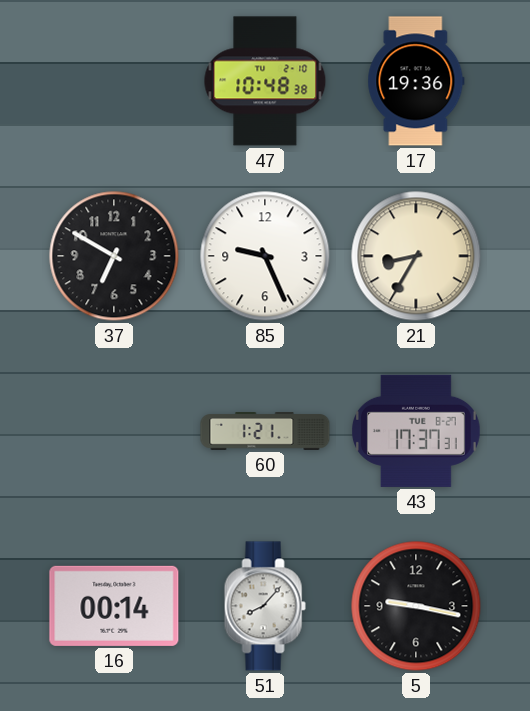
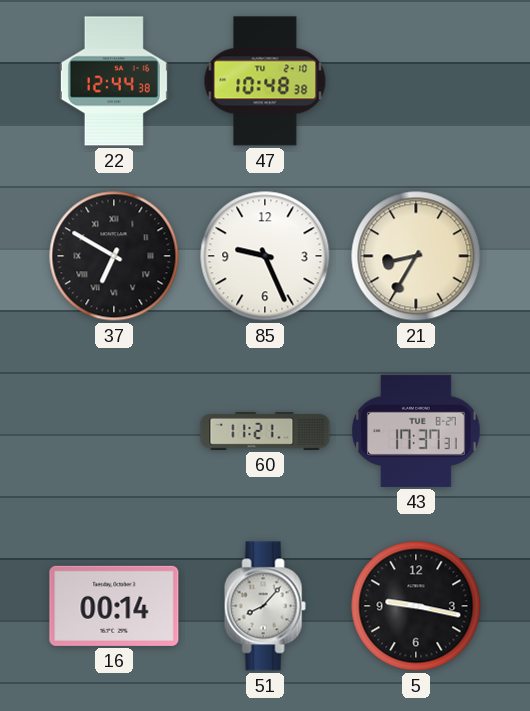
22: none -> 12:44 (114, 81)
17: 19:36 -> none (416, 81)
37 numerals: Arabic -> Roman (114, 256)
60: 1:21 -> 11:21 (265, 431)
